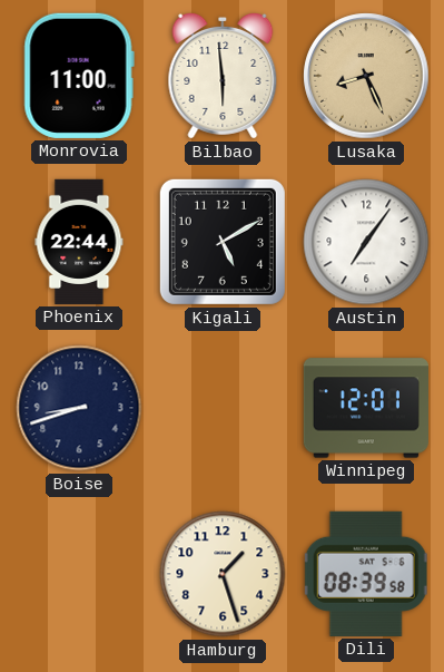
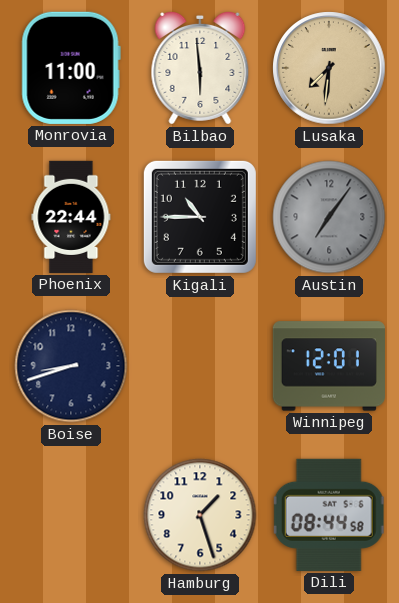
Lusaka: 8:26 -> 7:31 (329, 68)
Kigali: 5:10 -> 10:45 (200, 217)
Austin dial: white -> grey (329, 217)
Dili: 08:39 -> 08:44 (329, 515)
